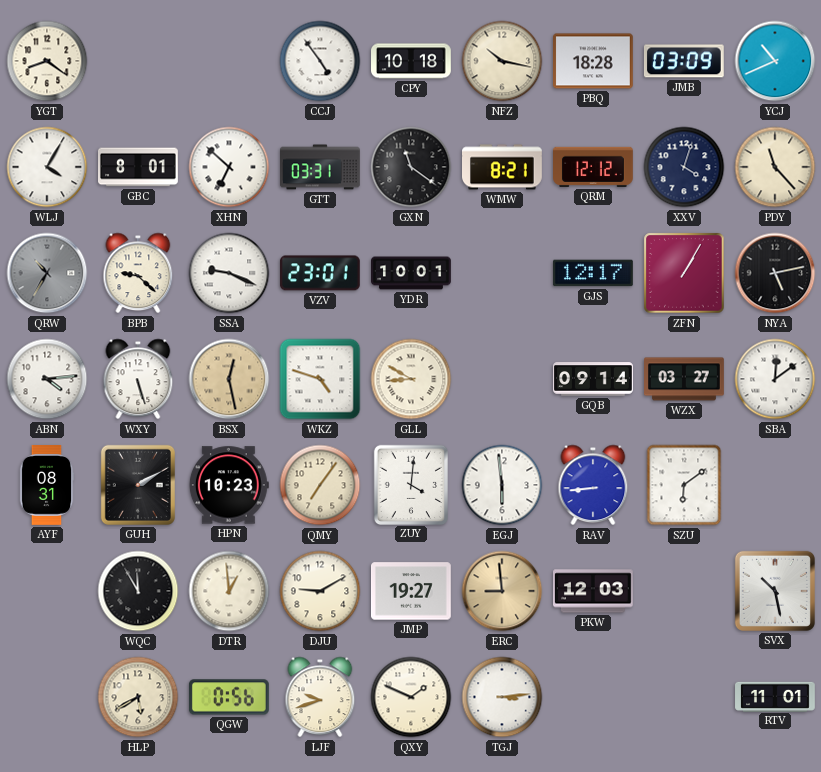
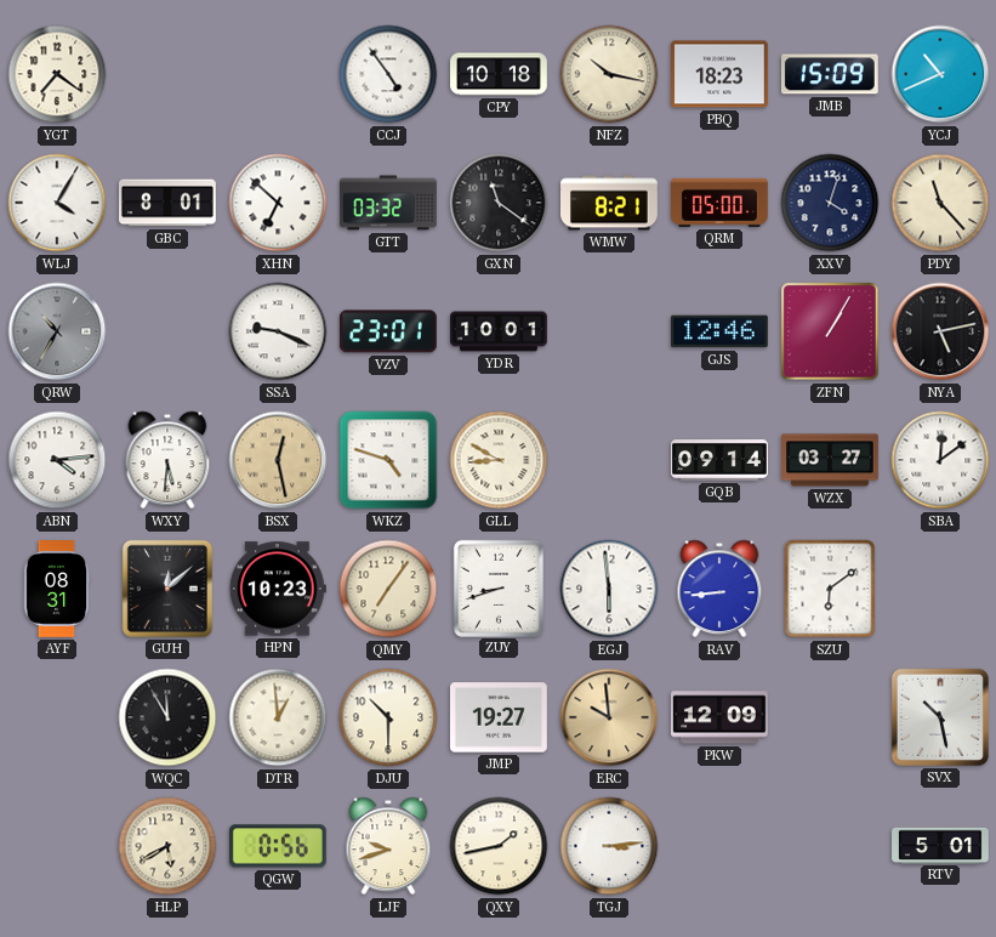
YGT: 8:21 -> 7:21 (57, 74)
PBQ: 18:28 -> 18:23 (721, 74)
JMB: 03:09 -> 15:09 (830, 74)
GTT: 03:31 -> 03:32 (389, 203)
QRM: 12:12 -> 05:00 (721, 203)
BPB: 9:22 -> none (138, 273)
GJS: 12:17 -> 12:46 (719, 331)
WXY: 5:27 -> 5:31 (167, 460)
GUH: 2:10 -> 12:08 (167, 589)
ZUY: 4:01 -> 8:42 (497, 587)
DJU: 9:10 -> 10:30 (388, 717)
ERC: 8:59 -> 9:59 (609, 717)
PKW: 12:03 -> 12:09 (721, 717)
QXY: 1:49 -> 1:43 (499, 846)
RTV: 11:01 -> 5:01 (940, 845)
